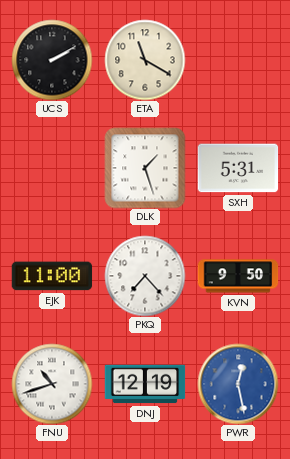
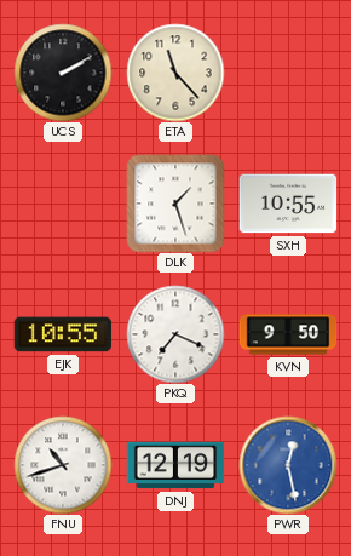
ETA: 11:20 -> 11:23 (175, 73)
SXH: 5:31 -> 10:55 (288, 204)
EJK: 11:00 -> 10:55 (63, 334)
PKQ: 7:23 -> 7:19 (175, 334)
